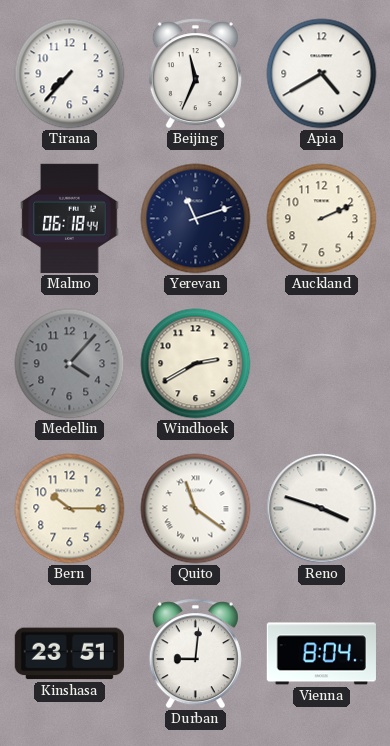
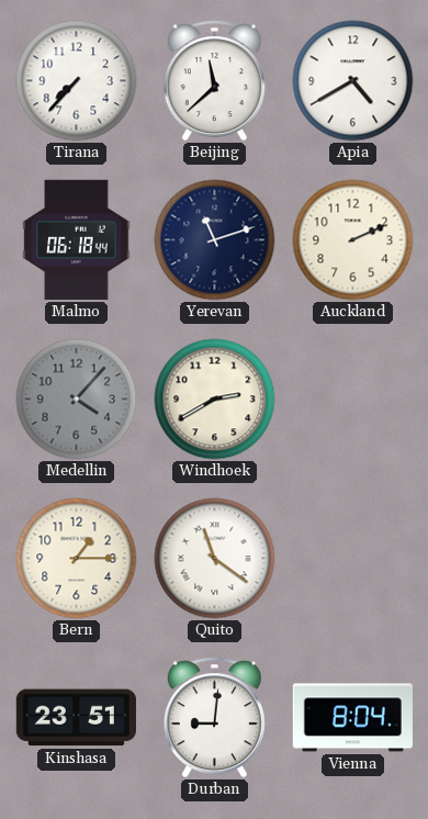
Beijing: 11:34 -> 11:38 (214, 81)
Bern: 10:15 -> 1:15 (77, 559)
Reno: 3:48 -> none (322, 509)
